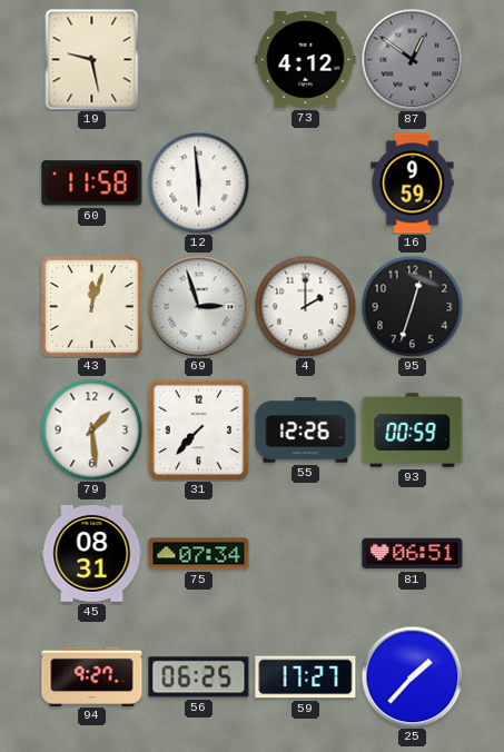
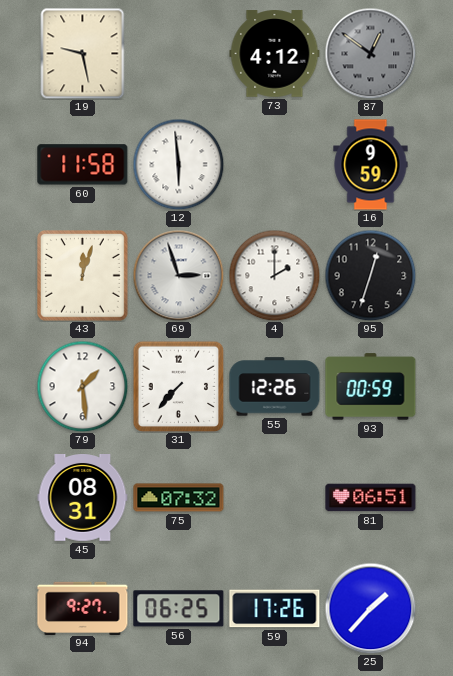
75: 07:34 -> 07:32 (179, 498)
59: 17:27 -> 17:26 (275, 609)
